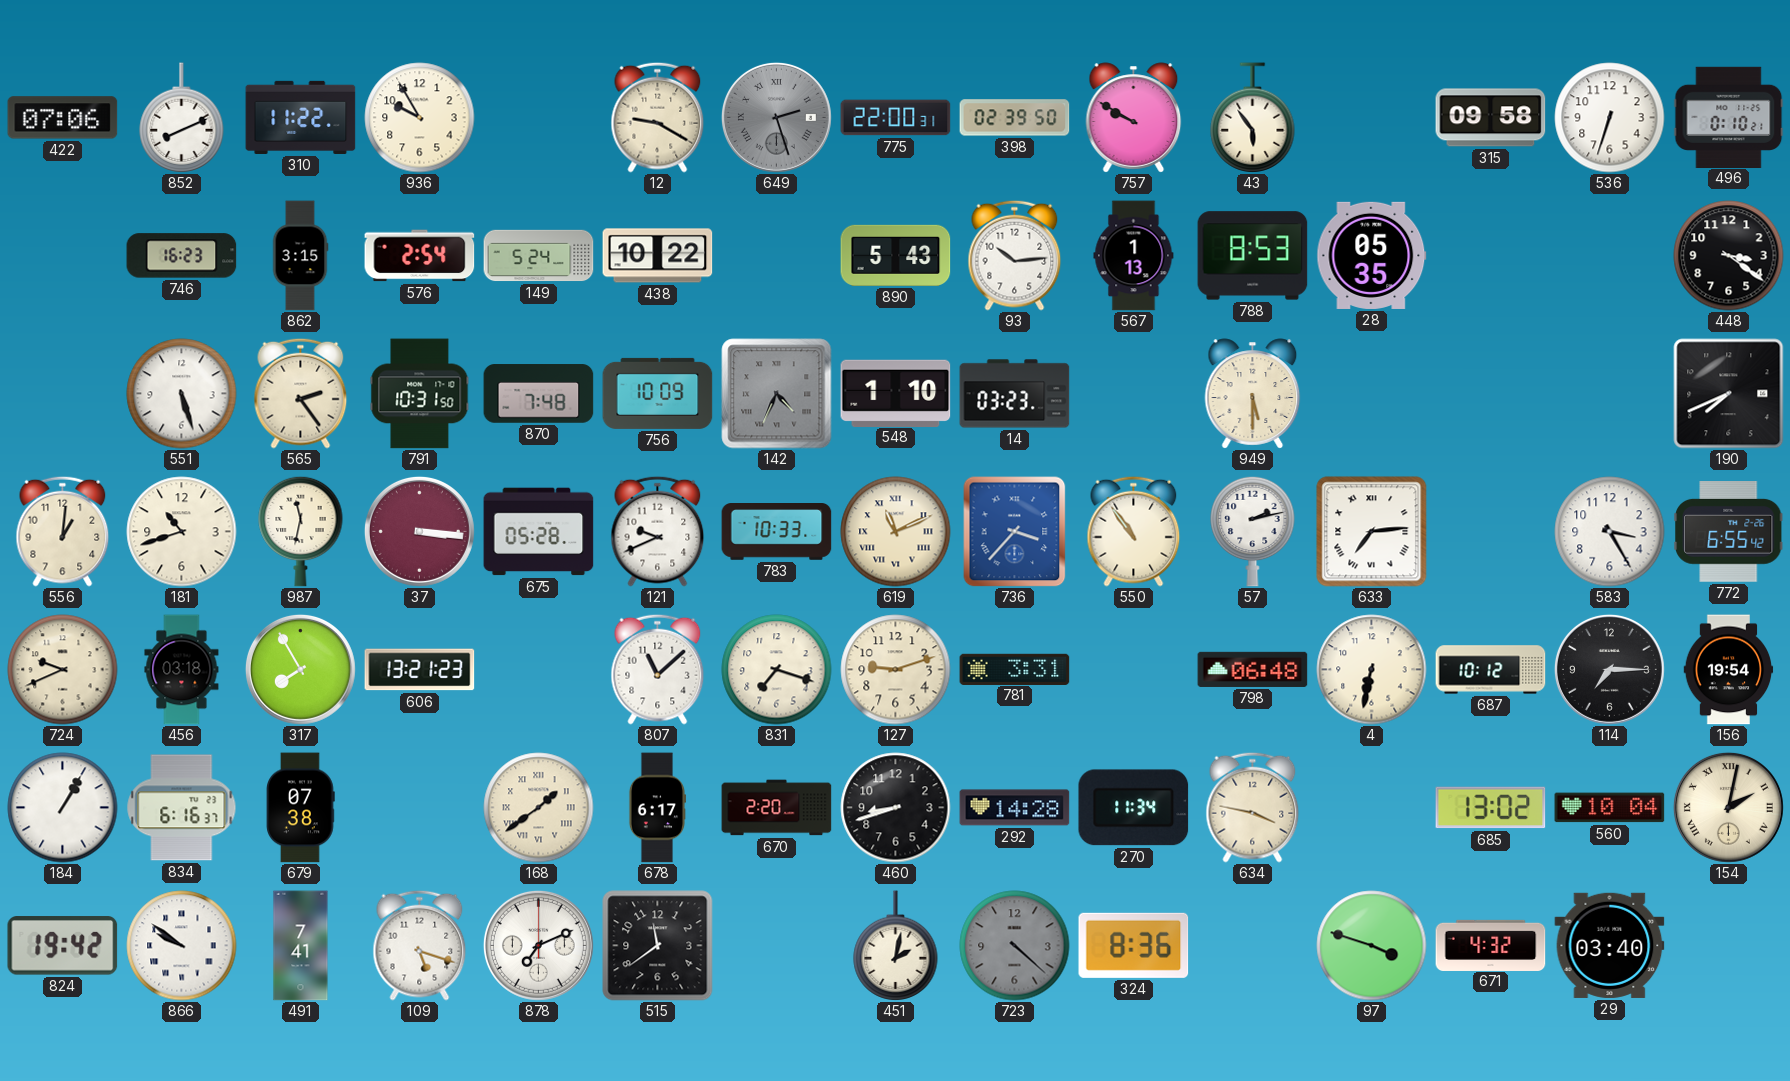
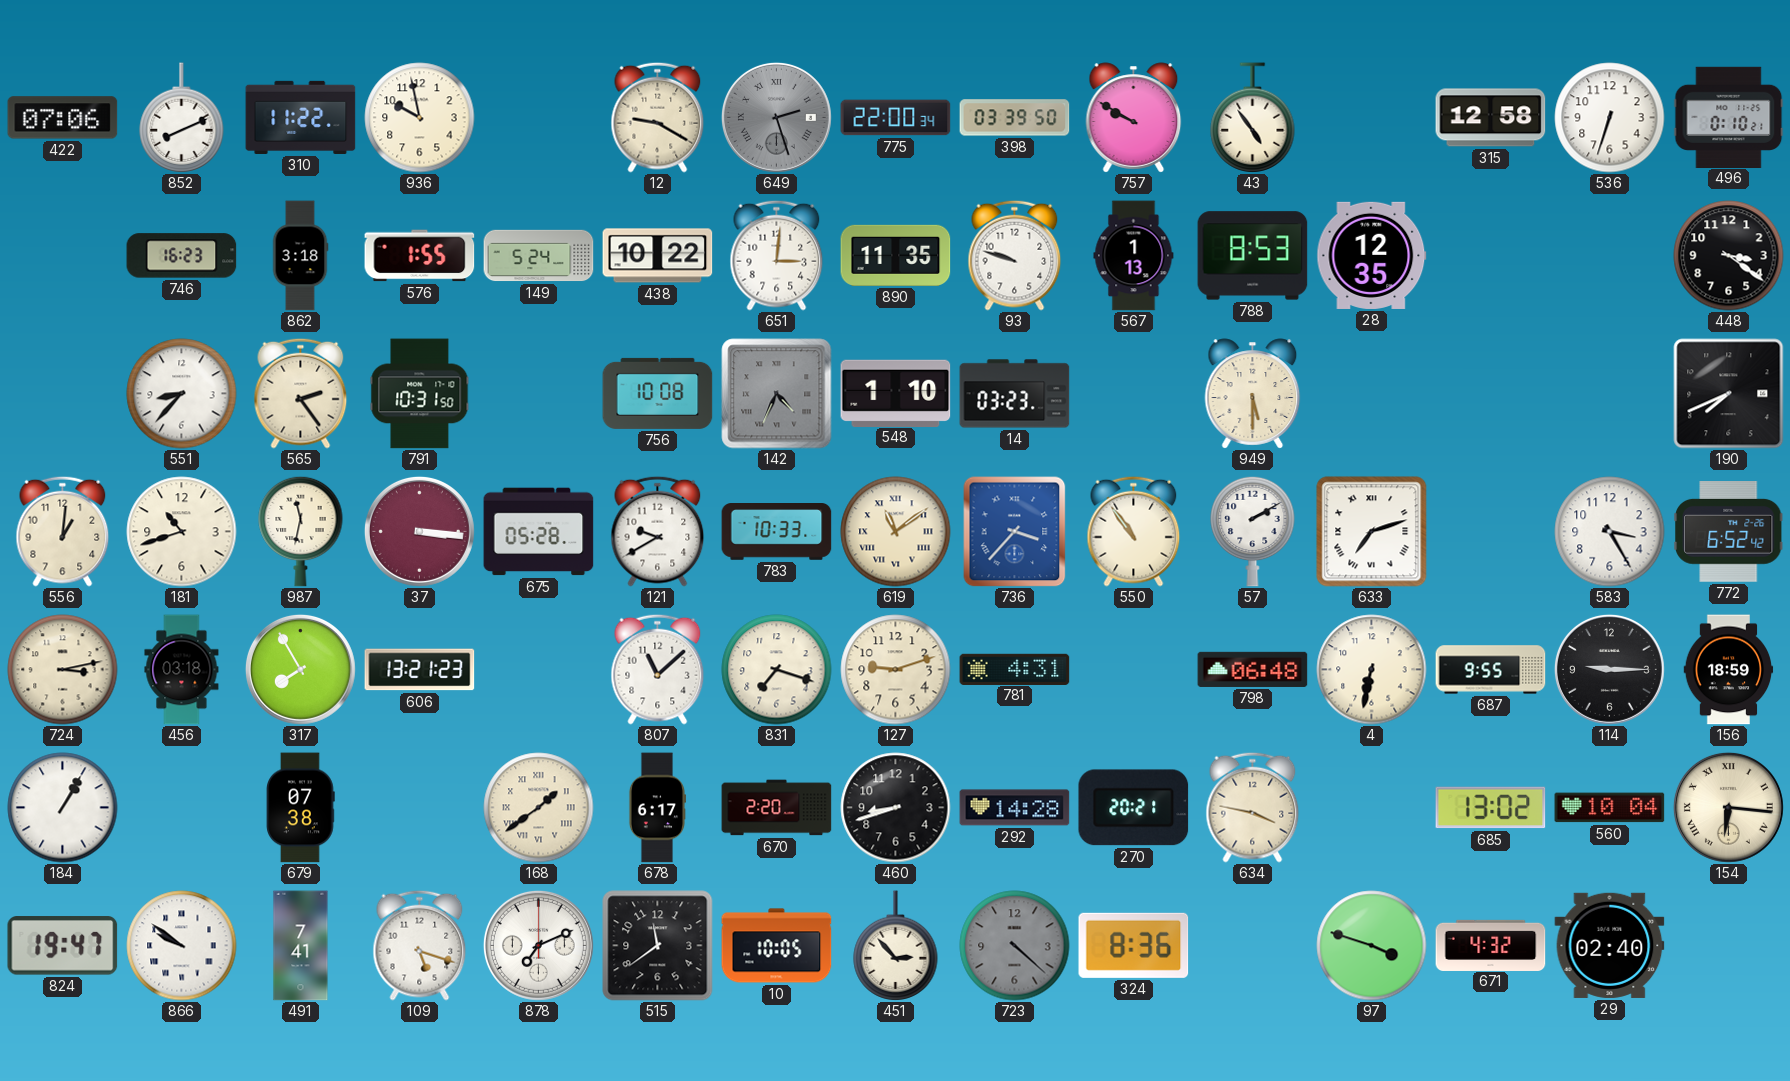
936: 9:55 -> 9:58 (420, 118)
775: 22:00:31 -> 22:00:34 (896, 118)
398: 02:39 -> 03:39 (1015, 118)
43: 5:54 -> 4:54 (1253, 118)
315: 09:58 -> 12:58 (1491, 118)
862: 3:15 -> 3:18 (300, 256)
576: 2:54 -> 1:55 (420, 256)
651: none -> 3:01 (777, 255)
890: 5:43 -> 11:35 (896, 255)
93: 10:14 -> 9:48 (1015, 255)
28: 05:35 -> 12:35 (1372, 255)
551: 5:27 -> 8:37 (182, 394)
870: 7:48 -> none (539, 394)
756: 10:09 -> 10:08 (658, 393)
121: 9:41 -> 9:40 (658, 531)
619: 11:11 -> 11:09 (896, 532)
57: 2:13 -> 2:10 (1253, 531)
633: 7:14 -> 7:12 (1372, 532)
772: 6:55 -> 6:52 (1729, 532)
724: 9:41 -> 3:13 (63, 670)
781: 3:31 -> 4:31 (1015, 669)
687: 10:12 -> 9:55 (1491, 670)
114: 7:15 -> 9:15 (1609, 669)
156: 19:54 -> 18:59 (1729, 670)
834: 6:16 -> none (182, 808)
270: 11:34 -> 20:21 (1134, 808)
154: 2:02 -> 6:16 (1728, 807)
824: 19:42 -> 19:47 (63, 946)
10: none -> 10:05 (777, 946)
451: 2:02 -> 2:53 (896, 946)
29: 03:40 -> 02:40 (1610, 945)
